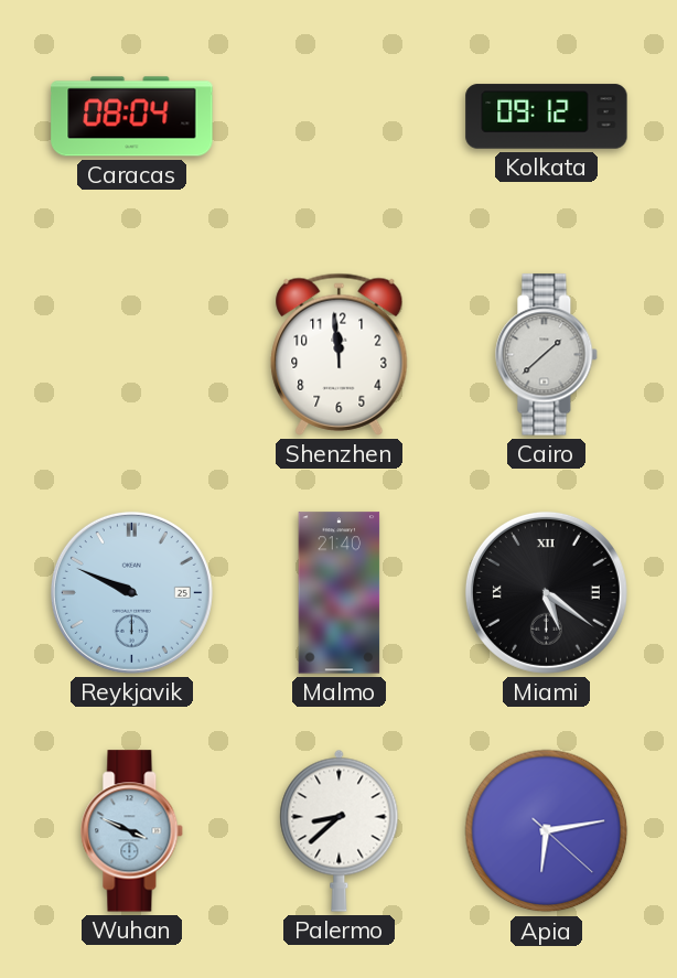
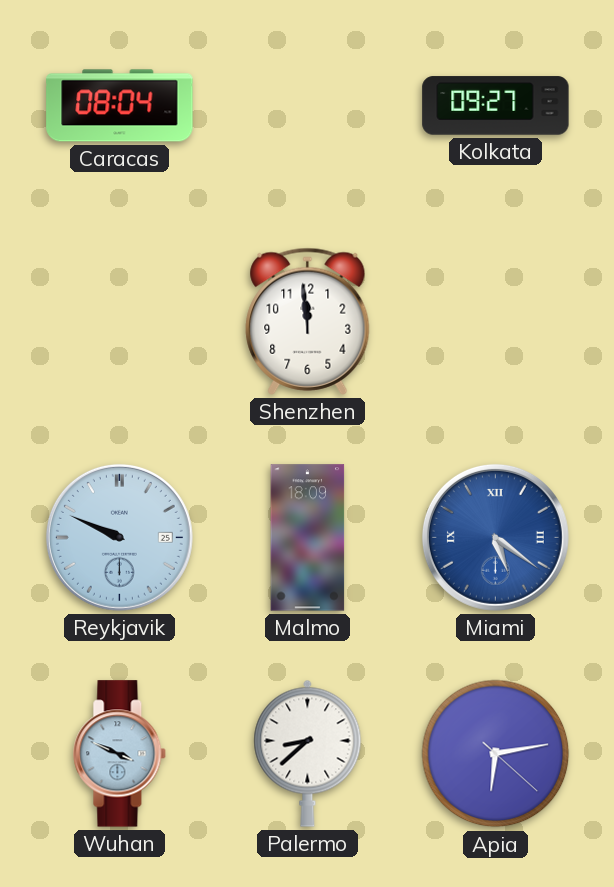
Kolkata: 09:12 -> 09:27 (496, 106)
Cairo: 1:38 -> none (547, 355)
Malmo: 21:40 -> 18:09 (308, 538)
Miami dial: black -> blue (495, 537)
